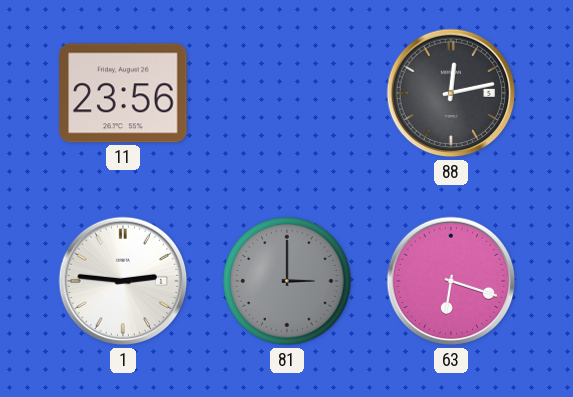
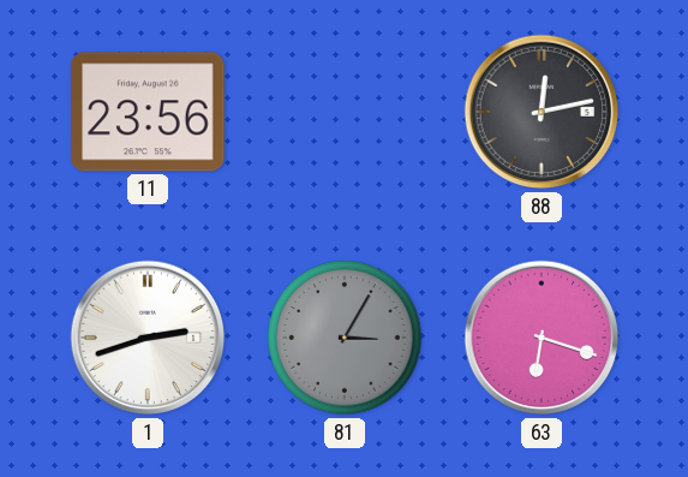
1: 2:46 -> 2:42 (148, 338)
81: 3:00 -> 3:05 (345, 338)
